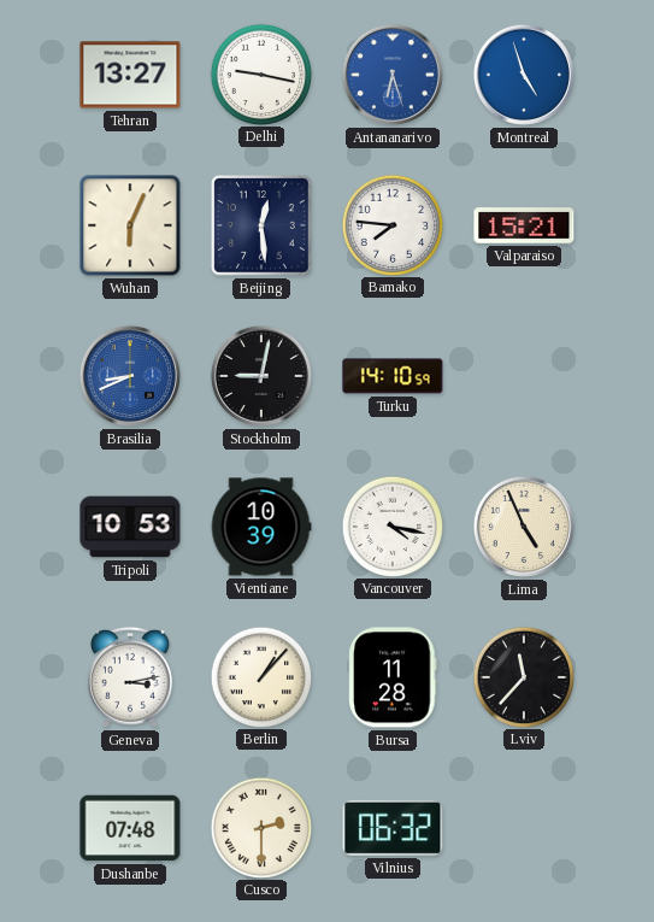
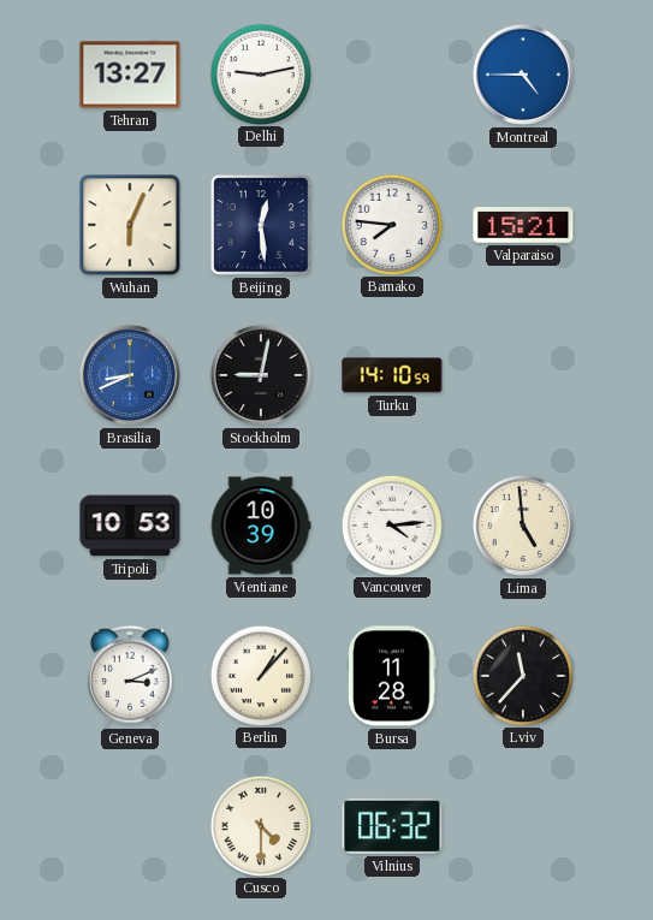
Delhi: 9:17 -> 9:13 (260, 73)
Antananarivo: 6:27 -> none (393, 75)
Montreal: 4:57 -> 4:45 (523, 75)
Vancouver: 4:17 -> 4:14 (391, 524)
Lima: 4:56 -> 4:59 (523, 526)
Geneva: 3:13 -> 3:11 (130, 676)
Dushanbe: 07:48 -> none (130, 828)
Cusco: 2:30 -> 4:30 (260, 825)
